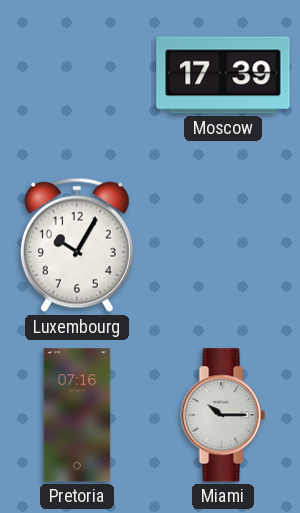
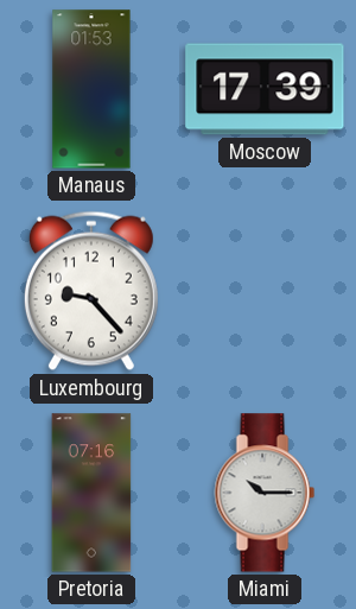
Manaus: none -> 01:53 (91, 89)
Luxembourg: 10:05 -> 9:23 (91, 291)
